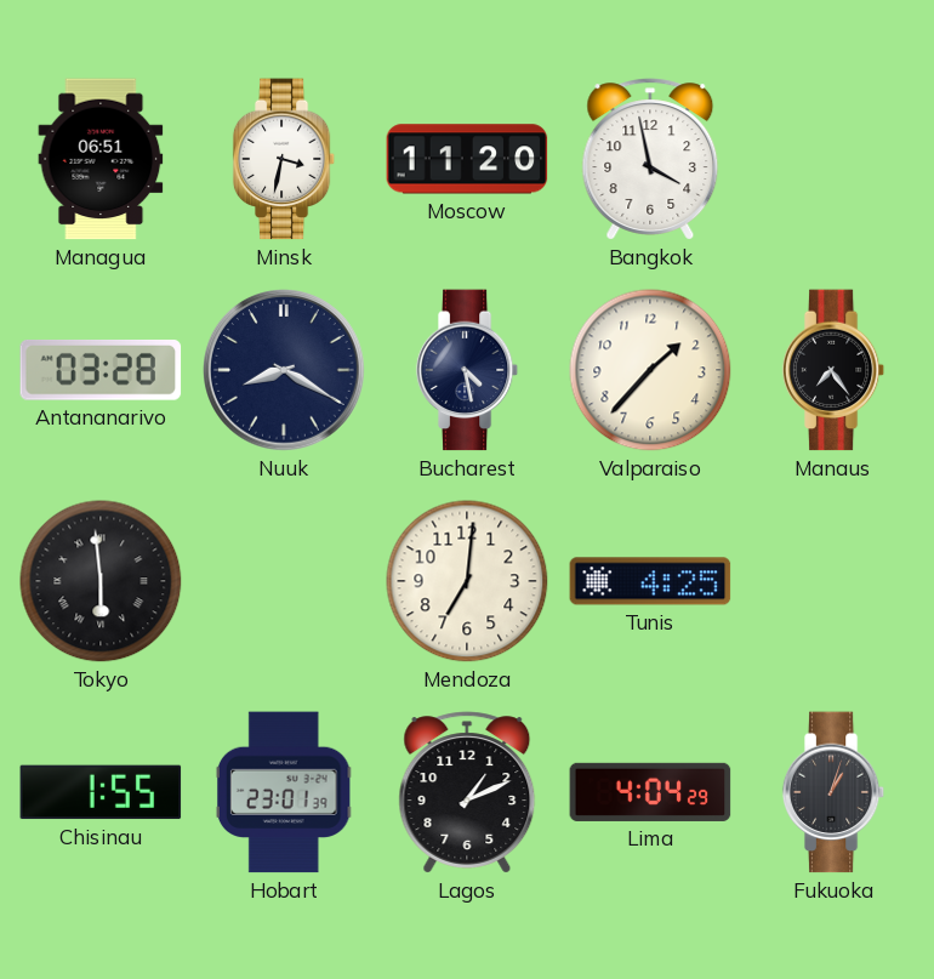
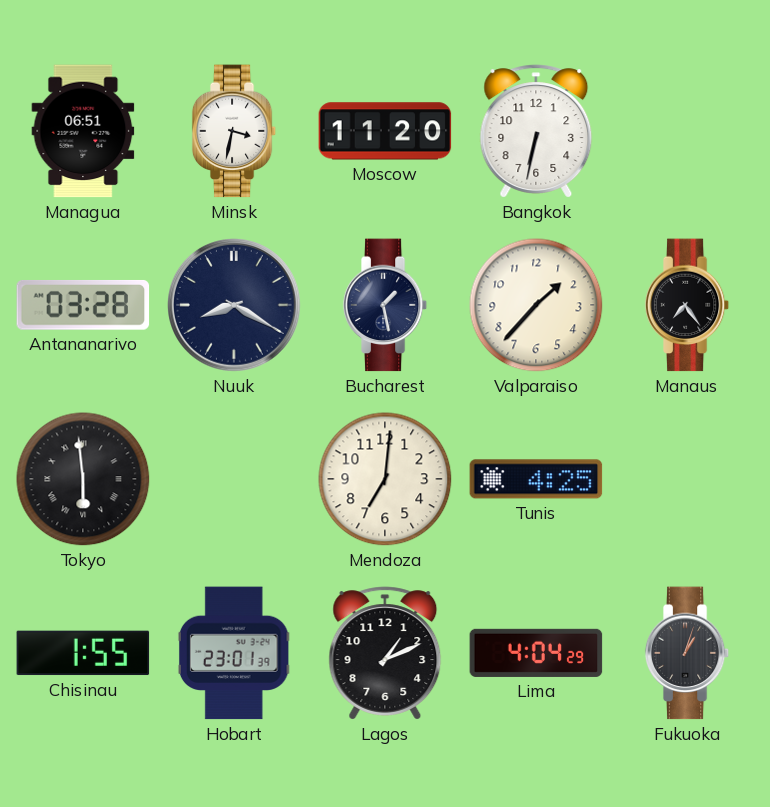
Bangkok: 3:58 -> 6:32 (536, 131)
Bucharest: 4:28 -> 1:28 (385, 305)
